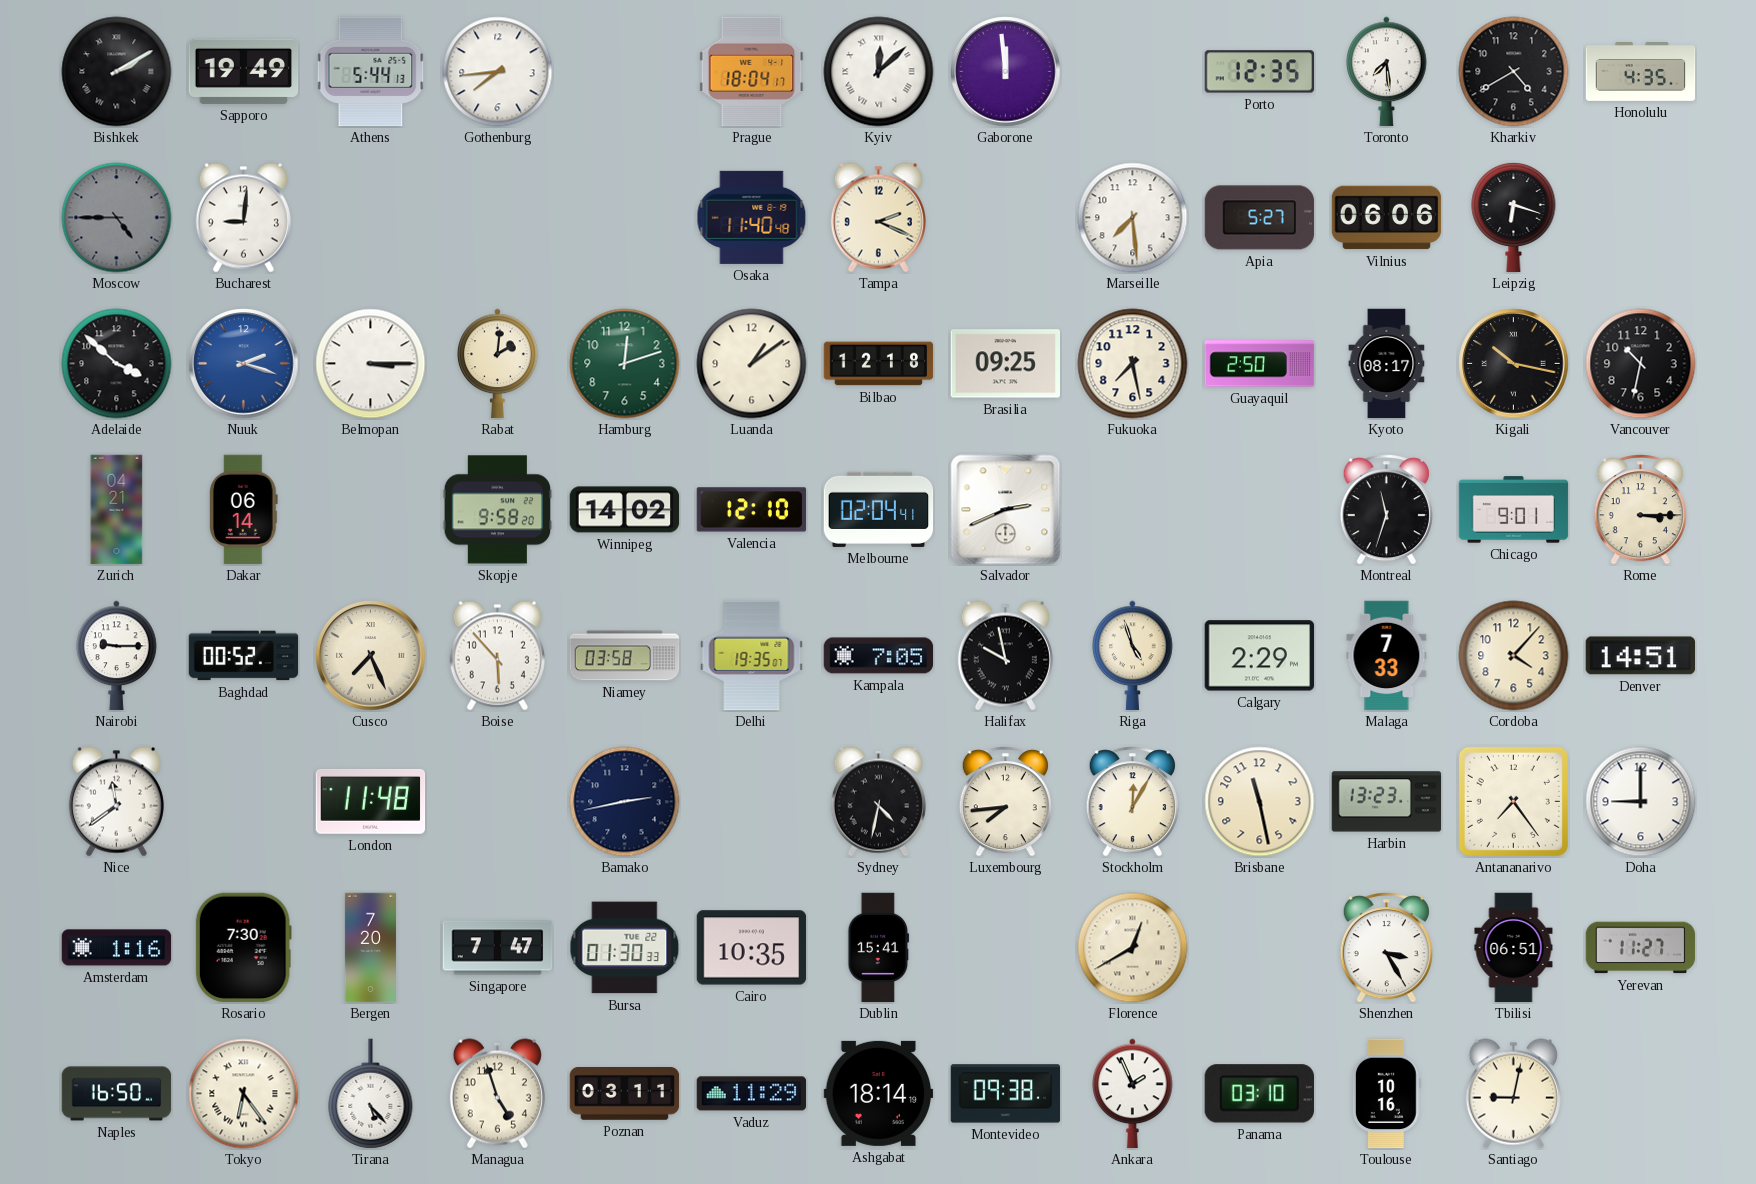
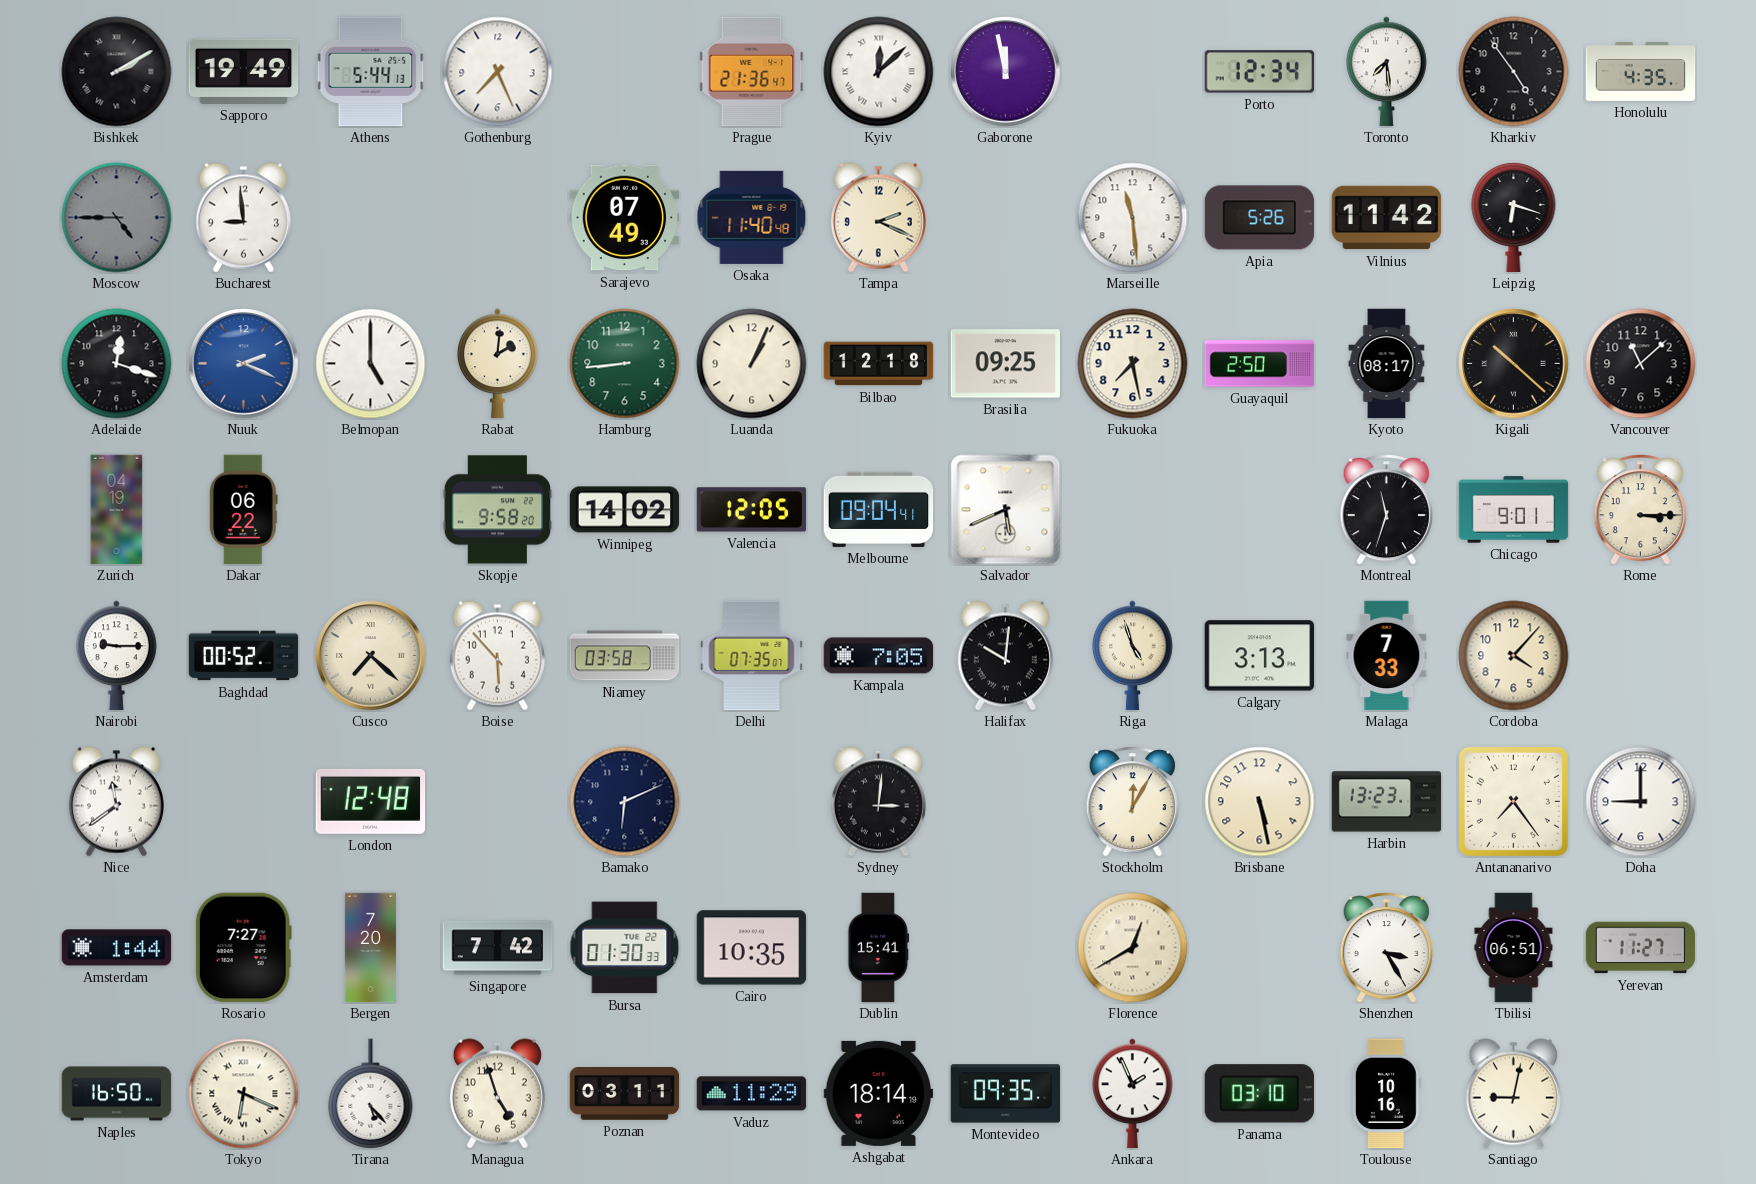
Gothenburg: 7:44 -> 7:26 (498, 72)
Prague: 18:04 -> 21:36 (752, 72)
Gaborone: 11:59 -> 11:58 (1006, 72)
Porto: 12:35 -> 12:34 (1260, 72)
Kharkiv: 4:40 -> 4:54 (1514, 72)
Bucharest: 9:01 -> 8:59 (243, 218)
Sarajevo: none -> 07:49 (625, 218)
Marseille: 7:29 -> 11:29 (1133, 218)
Apia: 5:27 -> 5:26 (1260, 218)
Vilnius: 06:06 -> 11:42 (1387, 218)
Adelaide: 3:52 -> 12:18 (117, 364)
Nuuk: 2:18 -> 2:19 (244, 364)
Belmopan: 3:15 -> 5:00 (371, 364)
Hamburg: 12:12 -> 8:44 (625, 364)
Luanda: 1:09 -> 1:04 (752, 364)
Kigali: 10:17 -> 10:22 (1514, 364)
Vancouver: 10:32 -> 11:08 (1641, 364)
Zurich: 04:21 -> 04:19 (117, 510)
Dakar: 06:14 -> 06:22 (244, 510)
Valencia: 12:10 -> 12:05 (752, 510)
Melbourne: 02:04 -> 09:04 (879, 509)
Salvador: 2:41 -> 5:41 (1006, 510)
Cusco: 7:26 -> 7:22 (371, 656)
Delhi: 19:35 -> 07:35 (752, 656)
Halifax: 9:58 -> 10:01 (1005, 656)
Calgary: 2:29 -> 3:13 (1260, 656)
Denver: 14:51 -> none (1641, 656)
London: 11:48 -> 12:48 (371, 801)
Bamako: 2:43 -> 6:11 (625, 802)
Sydney: 4:32 -> 3:01 (878, 802)
Luxembourg: 7:44 -> none (1005, 802)
Brisbane: 11:28 -> 5:28 (1260, 802)
Amsterdam: 1:16 -> 1:44 (117, 948)
Rosario: 7:30 -> 7:27 (243, 948)
Singapore: 7:47 -> 7:42 (498, 948)
Tokyo: 6:24 -> 6:19 (244, 1094)
Montevideo: 09:38 -> 09:35 (1006, 1094)
